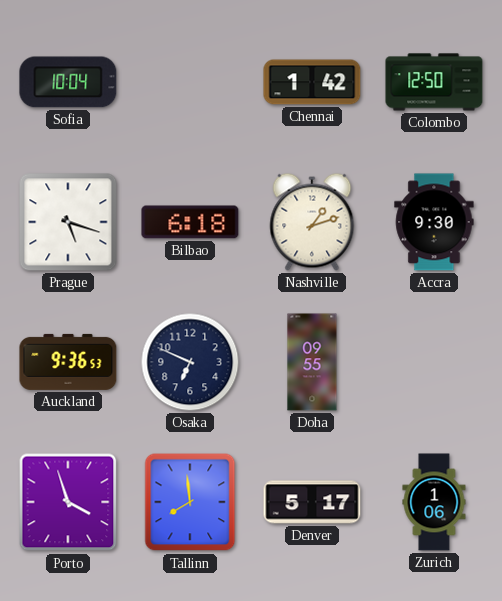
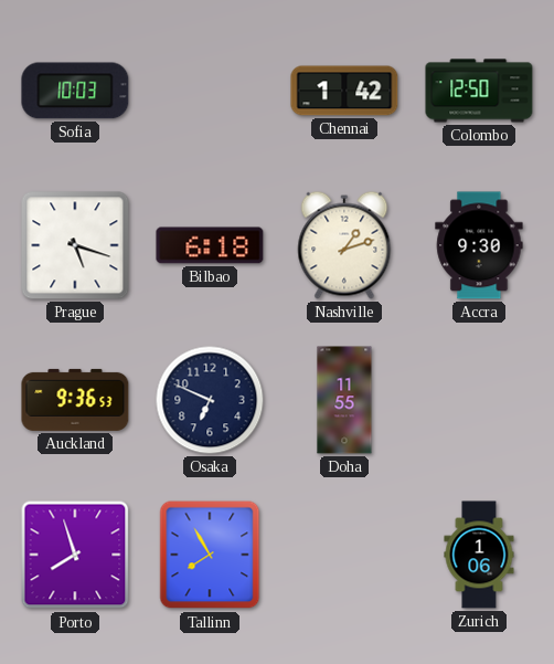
Sofia: 10:04 -> 10:03 (75, 91)
Doha: 09:55 -> 11:55 (344, 400)
Porto: 3:57 -> 7:57 (75, 555)
Tallinn: 7:59 -> 7:55 (210, 555)
Denver: 5:17 -> none (312, 502)
